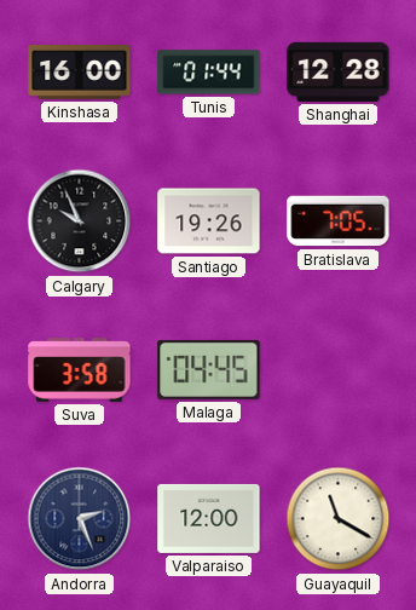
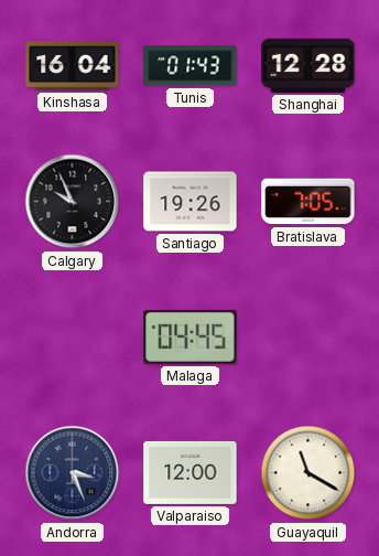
Kinshasa: 16:00 -> 16:04 (73, 66)
Tunis: 01:44 -> 01:43 (191, 66)
Suva: 3:58 -> none (80, 370)
Andorra: 2:26 -> 3:26 (73, 473)
